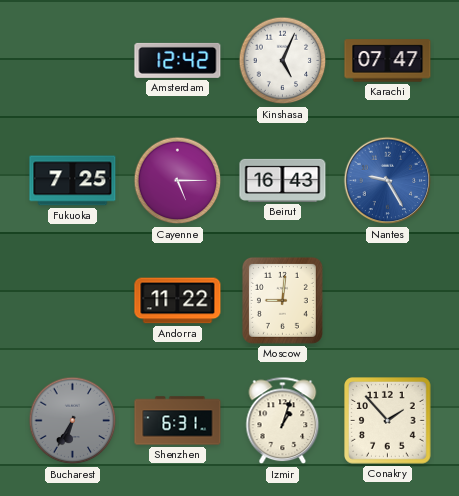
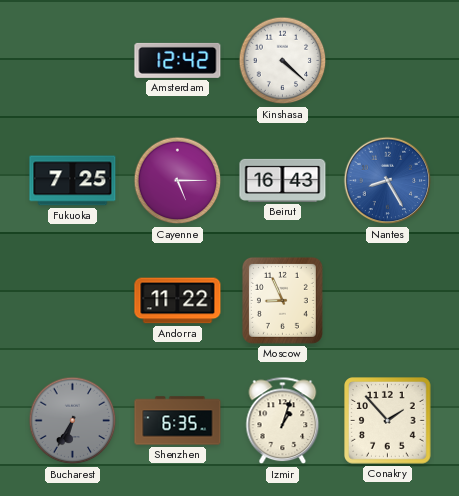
Kinshasa: 5:04 -> 4:22 (283, 61)
Karachi: 07:47 -> none (388, 61)
Nantes: 9:25 -> 8:25 (388, 181)
Moscow: 9:01 -> 8:56 (282, 300)
Shenzhen: 6:31 -> 6:35 (178, 421)
